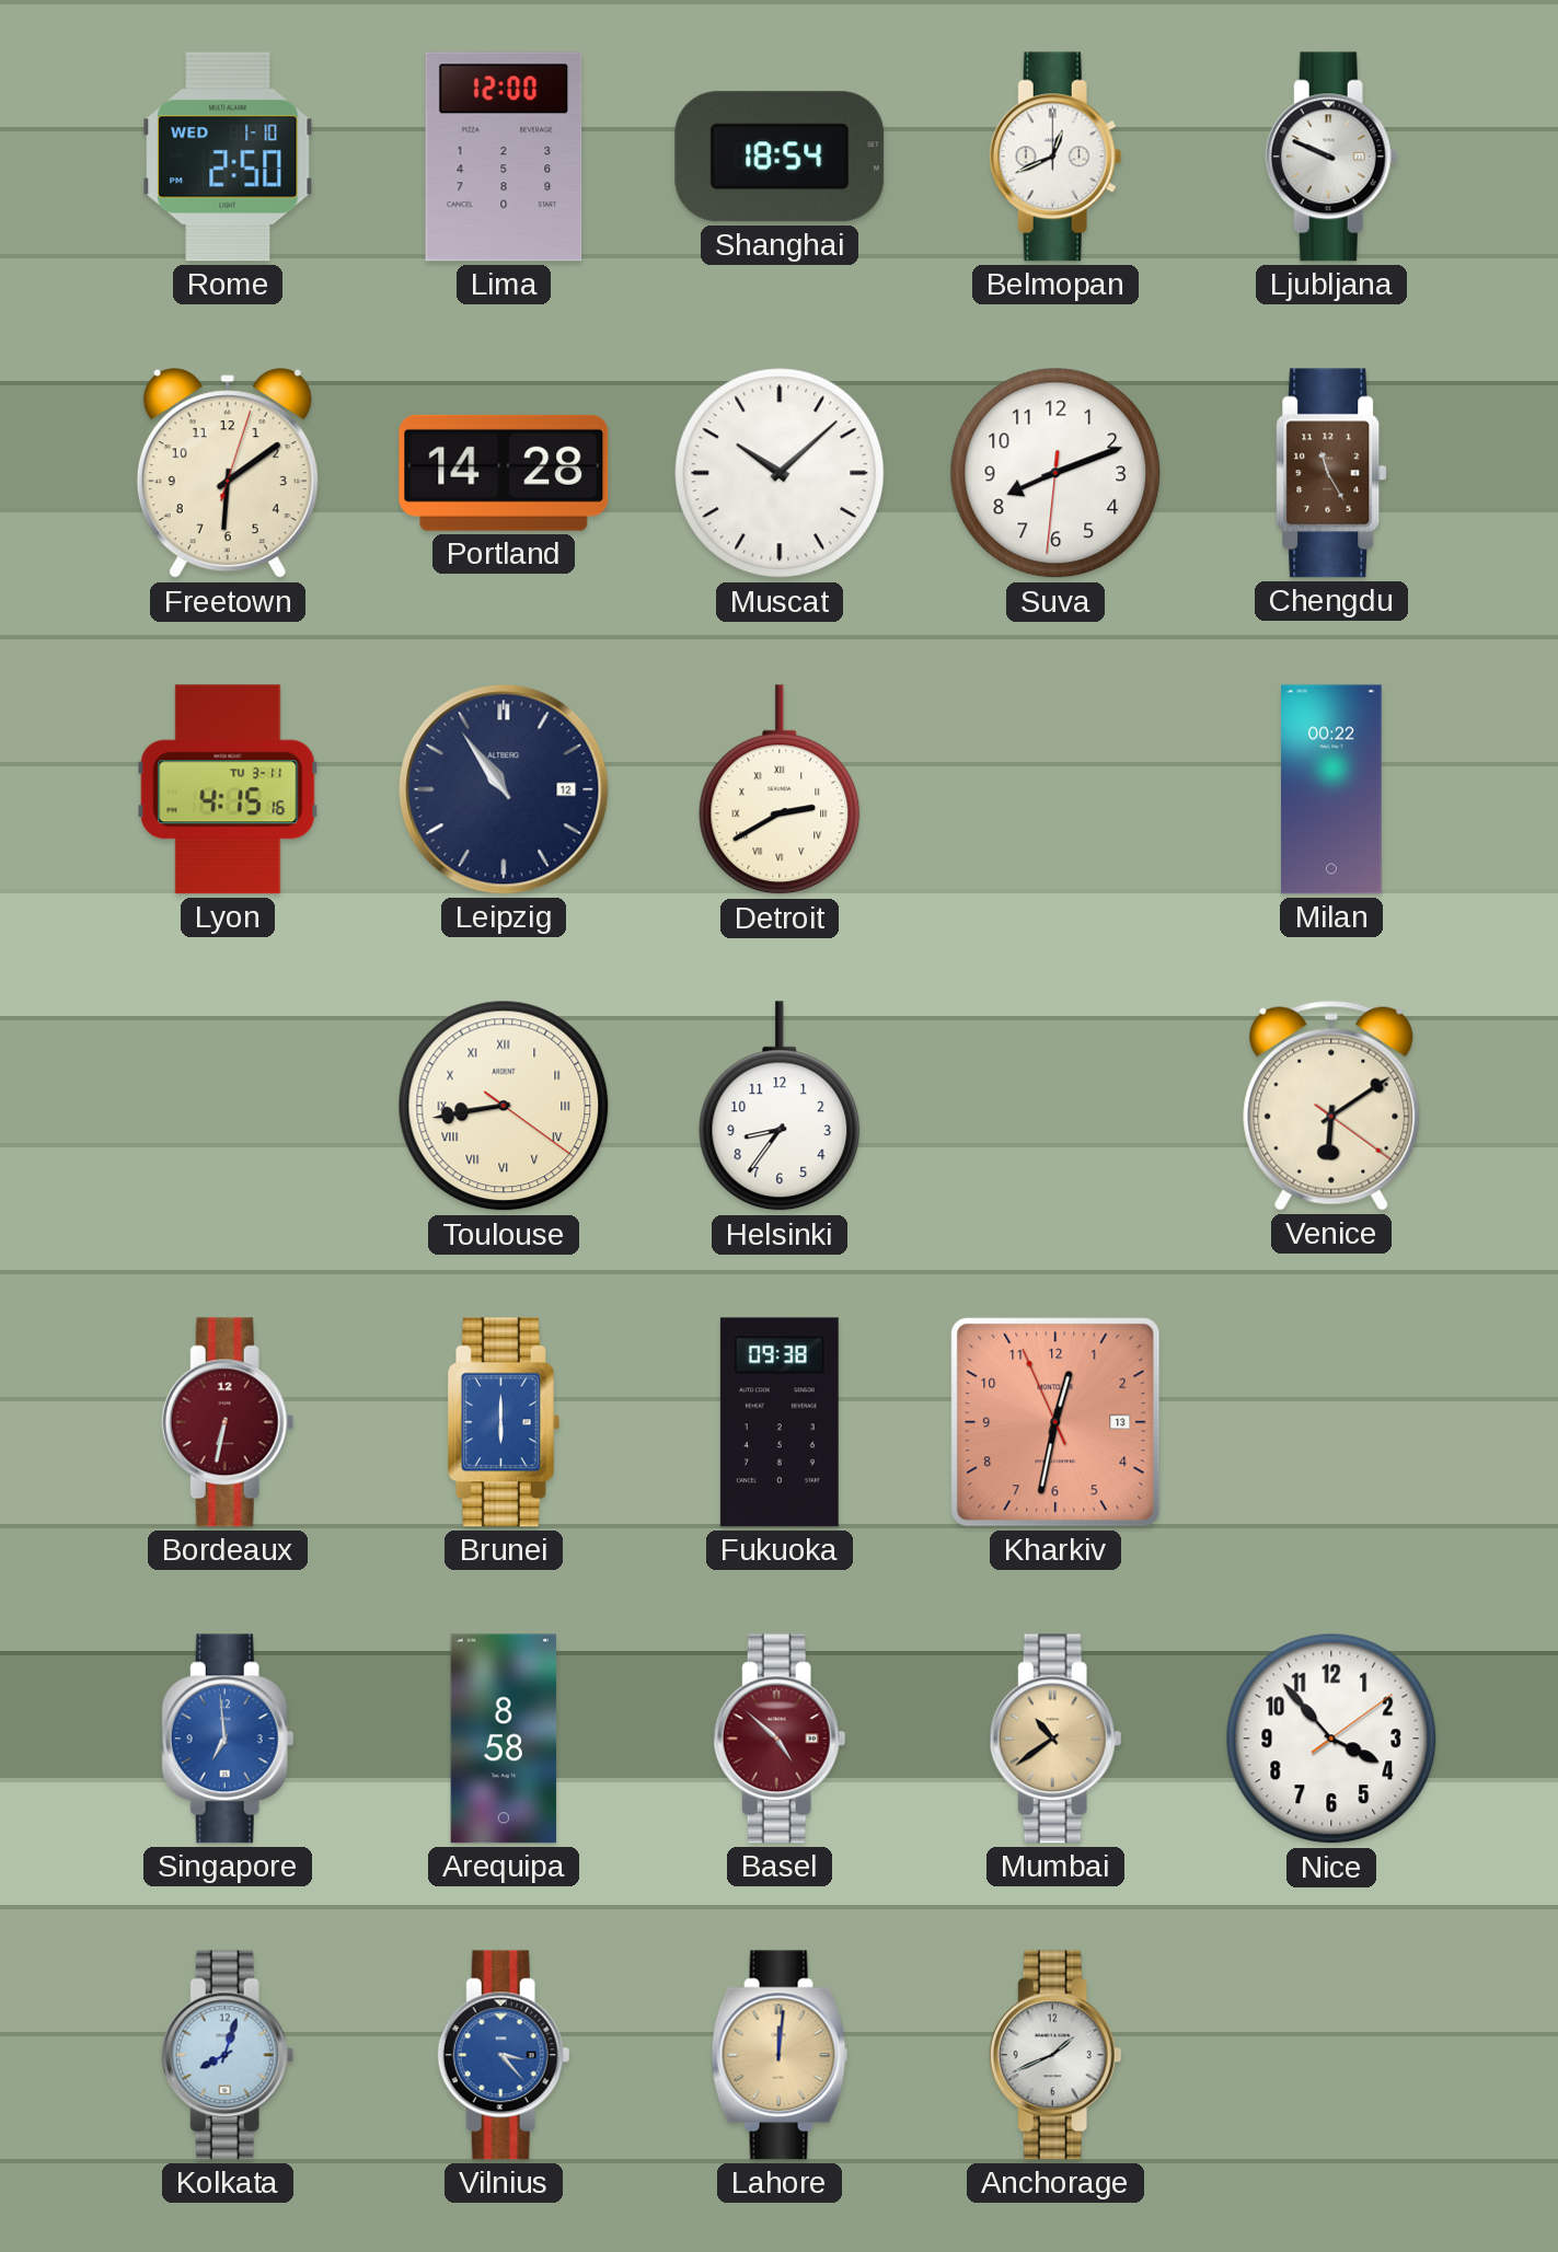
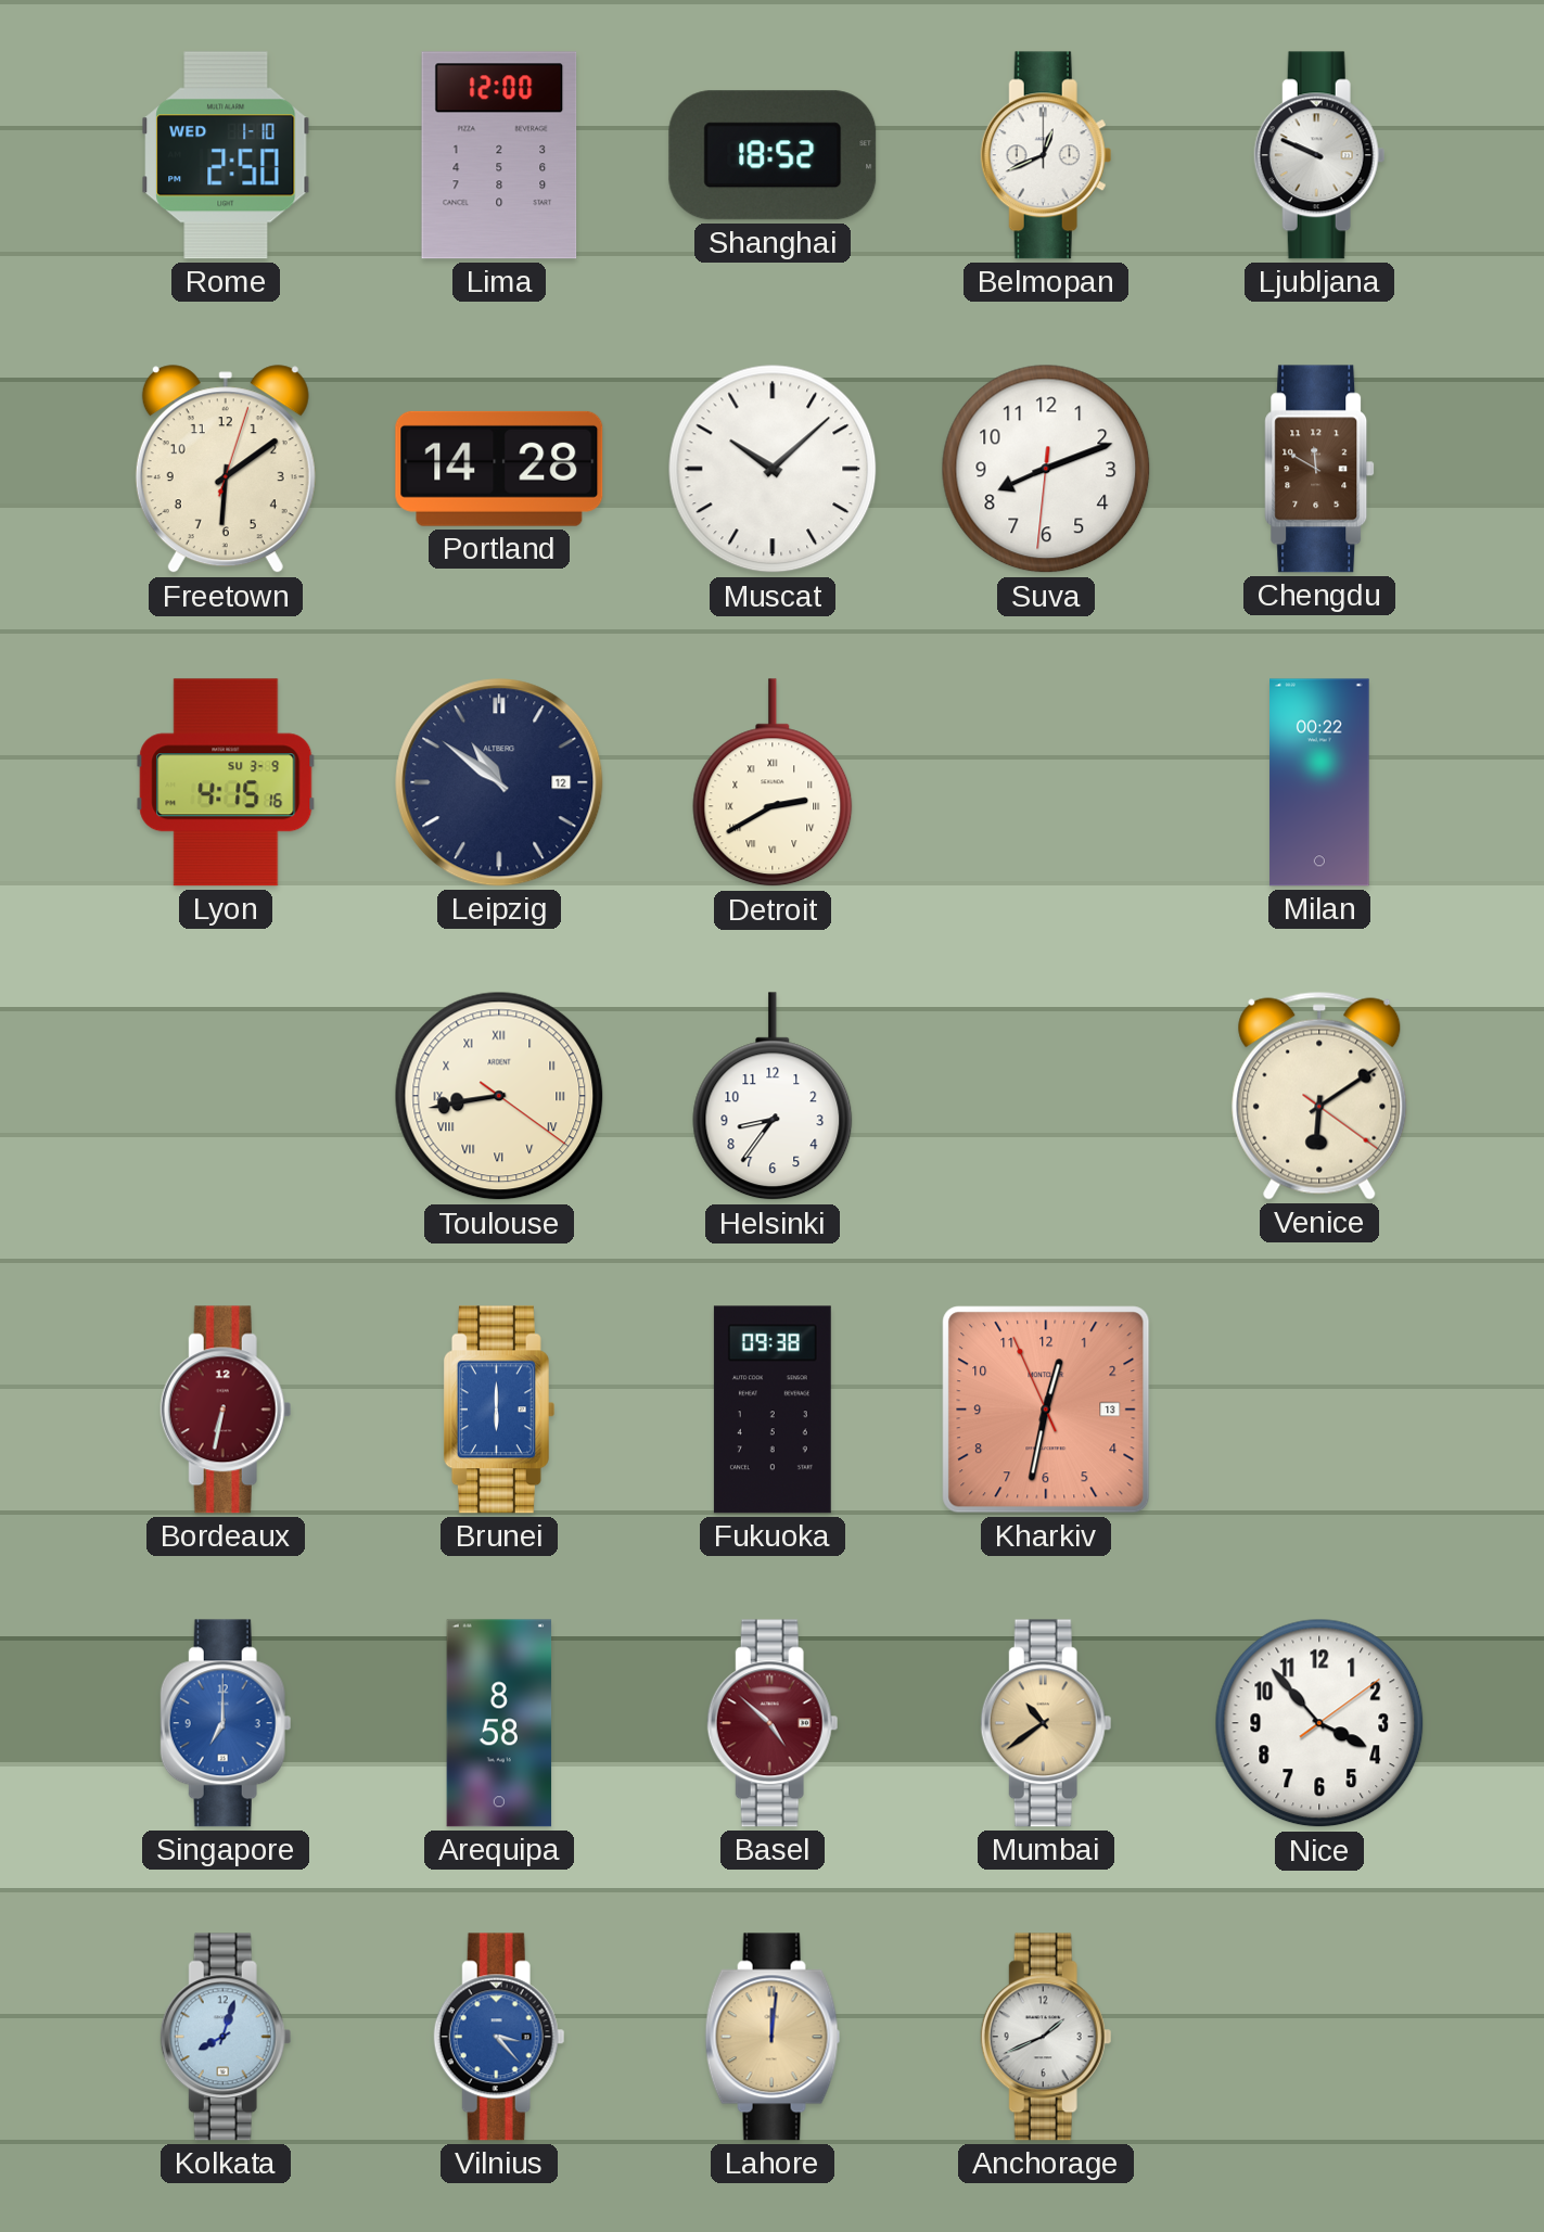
Shanghai: 18:54 -> 18:52 (773, 155)
Chengdu: 11:25 -> 11:50 (1319, 469)
Lyon date: TU 3-11 -> SU 3-9 (226, 782)
Leipzig: 10:54 -> 10:51 (499, 782)
Singapore: 6:59 -> 7:00 (226, 1723)
